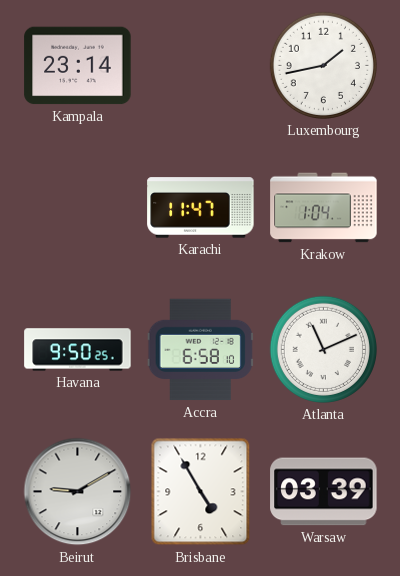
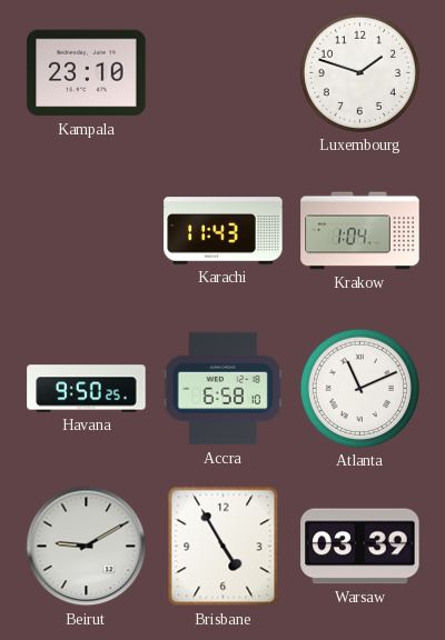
Kampala: 23:14 -> 23:10 (87, 73)
Luxembourg: 1:43 -> 1:48 (359, 72)
Karachi: 11:47 -> 11:43 (224, 231)
